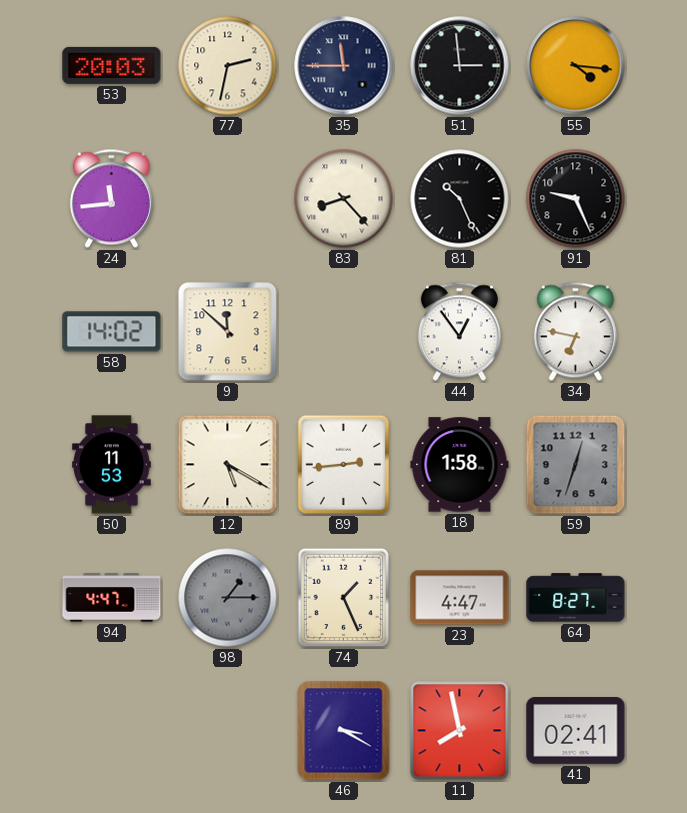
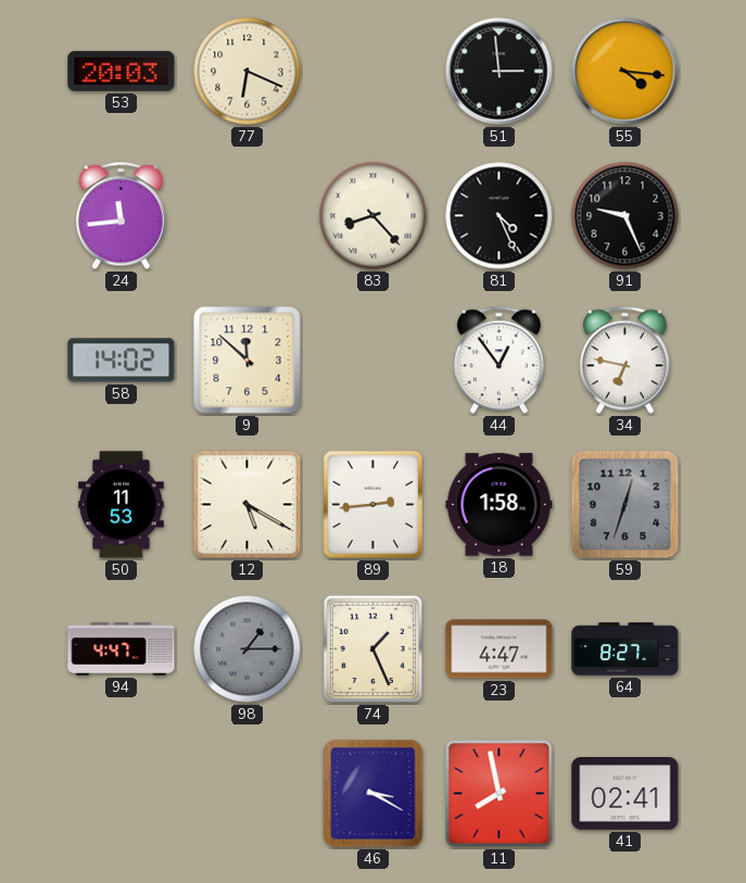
77: 2:32 -> 6:19 (248, 72)
35: 11:45 -> none (344, 66)
81: 10:26 -> 4:26 (500, 216)
